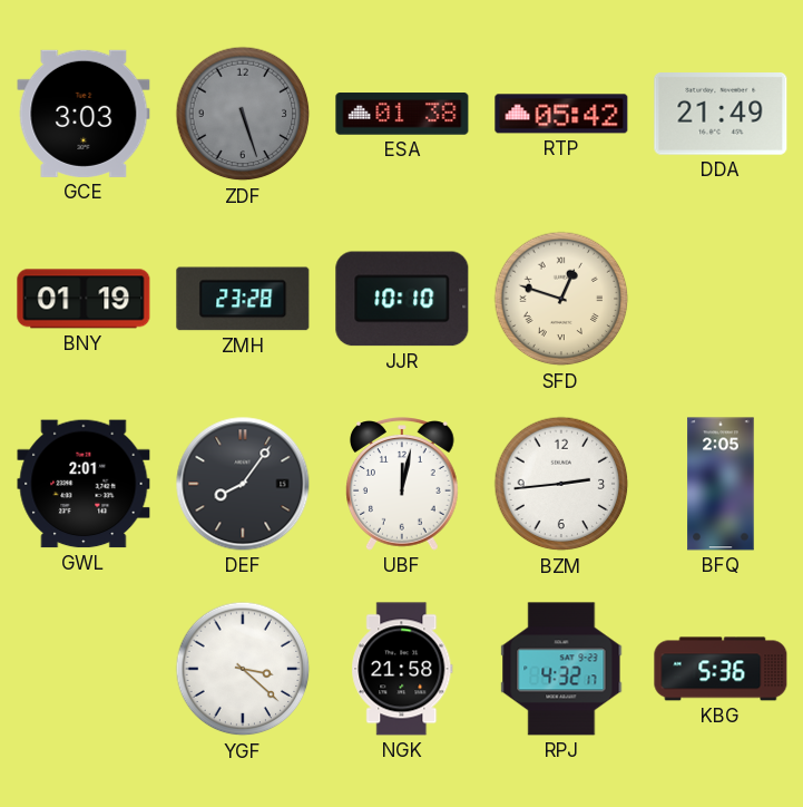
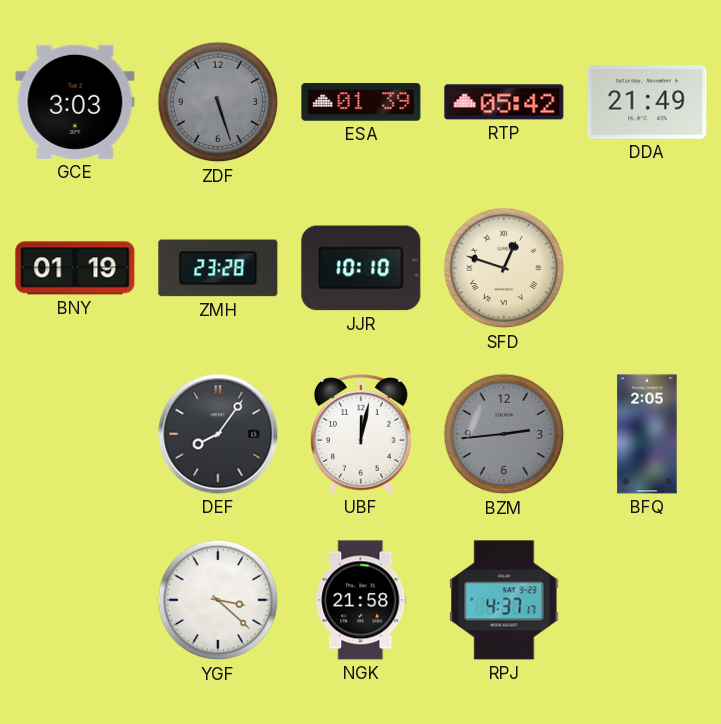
ESA: 01:38 -> 01:39 (361, 102)
GWL: 2:01 -> none (84, 484)
BZM dial: white -> grey (504, 434)
RPJ: 4:32 -> 4:37 (504, 600)
KBG: 5:36 -> none (721, 669)
